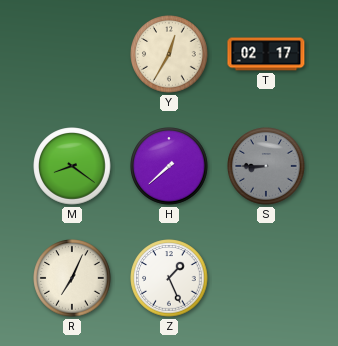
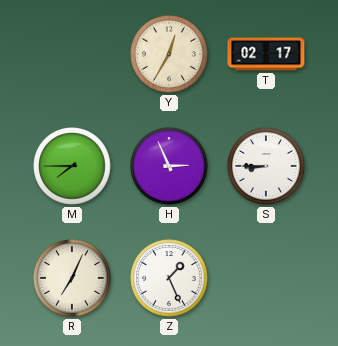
M: 8:21 -> 7:45 (72, 166)
H: 7:38 -> 2:56 (169, 166)
S dial: grey -> white (266, 166)
